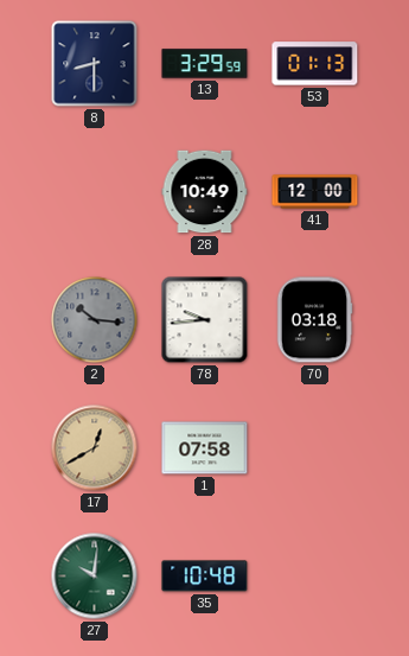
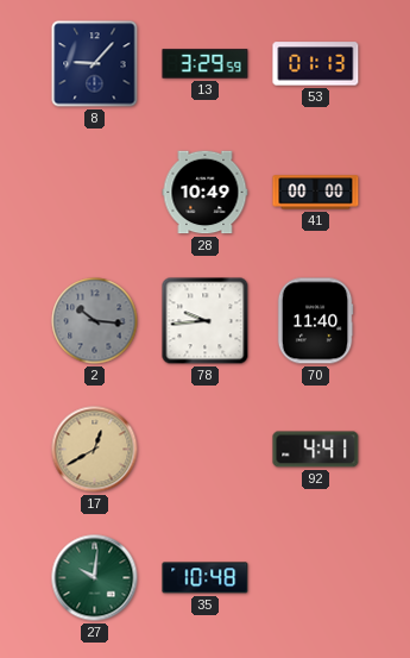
8: 8:30 -> 9:07 (95, 64)
41: 12:00 -> 00:00 (316, 193)
70: 03:18 -> 11:40 (315, 321)
1: 07:58 -> none (205, 448)
92: none -> 4:41 (316, 450)
